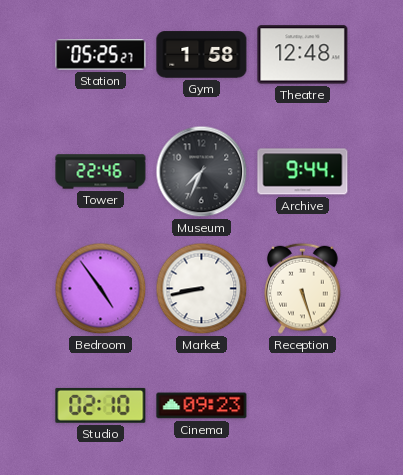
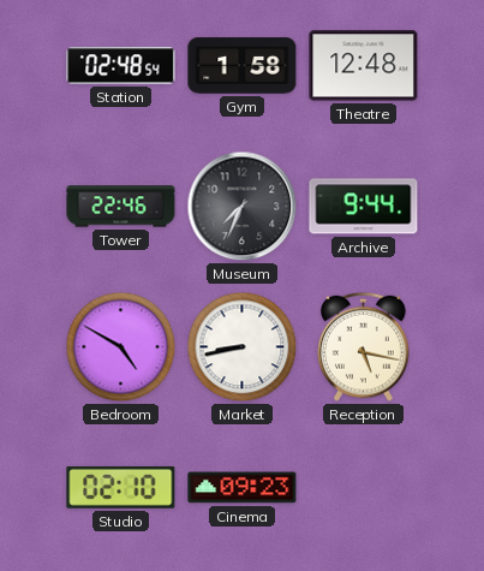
Station: 05:25 -> 02:48 (121, 66)
Bedroom: 4:54 -> 4:50 (121, 347)
Reception: 5:27 -> 5:17 (364, 346)
